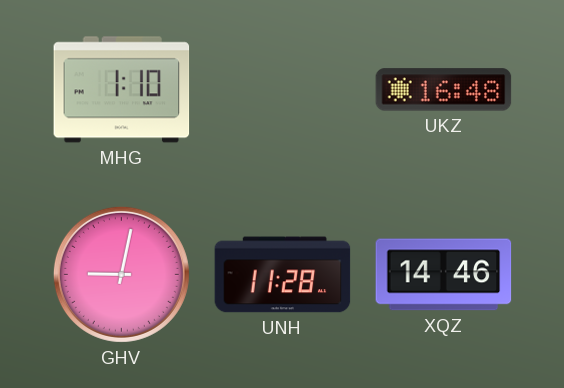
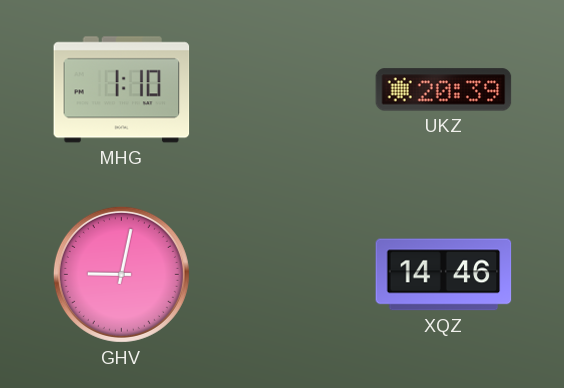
UKZ: 16:48 -> 20:39 (444, 90)
UNH: 11:28 -> none (283, 275)
